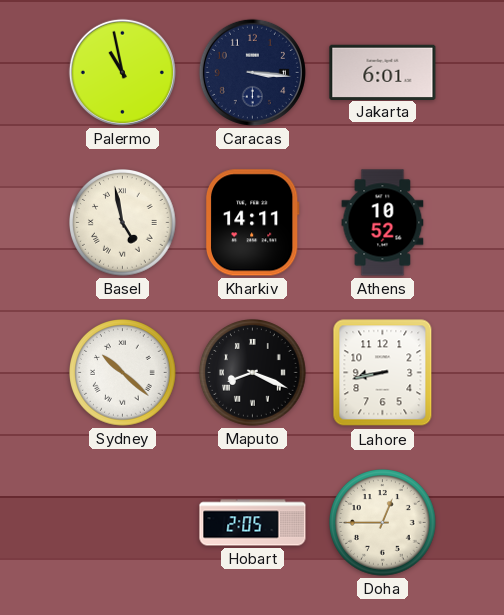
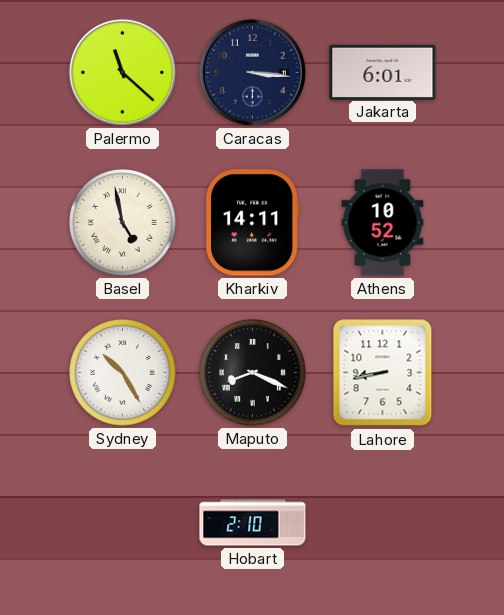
Palermo: 10:58 -> 11:22 (122, 72)
Sydney: 10:22 -> 10:25 (123, 373)
Hobart: 2:05 -> 2:10 (253, 523)
Doha: 12:45 -> none (383, 523)
